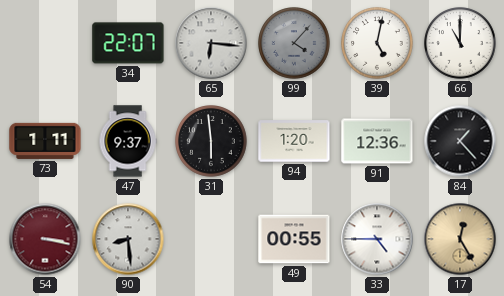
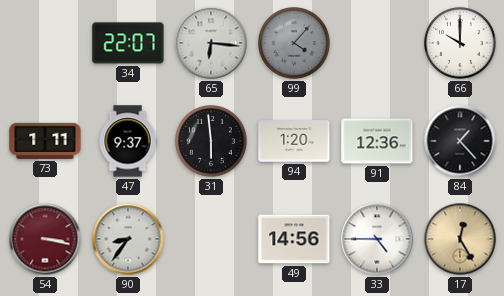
39: 5:02 -> none (377, 43)
66: 11:00 -> 10:00 (460, 43)
90: 8:29 -> 8:36 (128, 239)
49: 00:55 -> 14:56 (294, 239)
